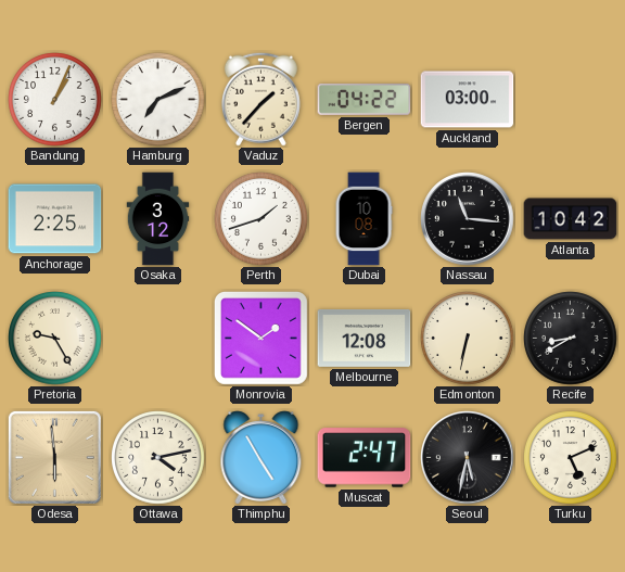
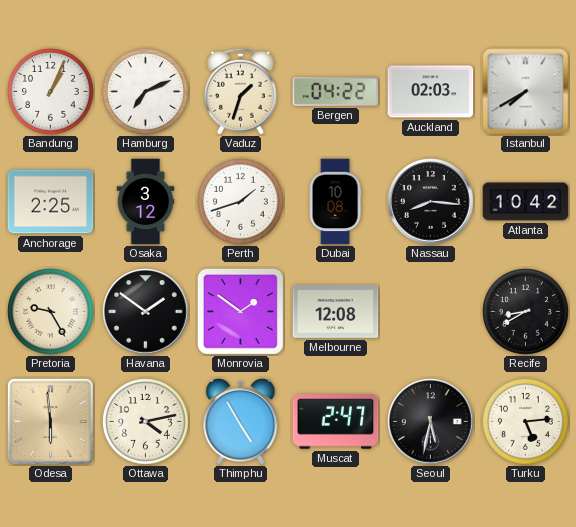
Vaduz: 1:37 -> 1:33 (240, 91)
Auckland: 03:00 -> 02:03 (431, 92)
Istanbul: none -> 7:40 (526, 92)
Nassau: 11:16 -> 8:16 (431, 202)
Havana: none -> 1:51 (146, 312)
Edmonton: 6:32 -> none (468, 339)
Turku: 5:11 -> 5:14 (526, 422)
